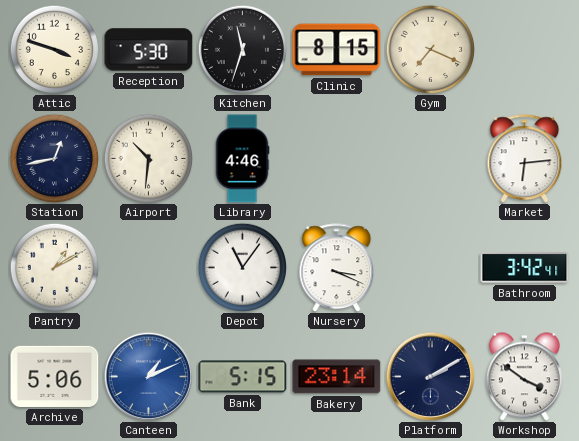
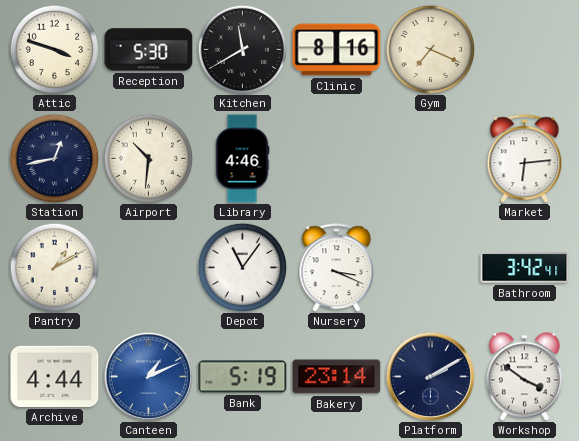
Kitchen: 11:33 -> 11:40 (242, 49)
Clinic: 8:15 -> 8:16 (337, 50)
Archive: 5:06 -> 4:44 (55, 376)
Bank: 5:15 -> 5:19 (243, 377)
